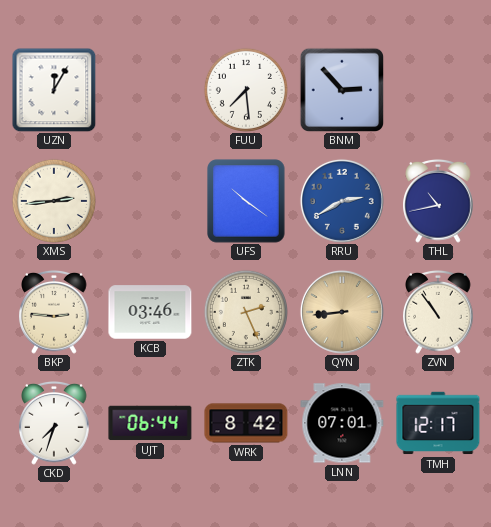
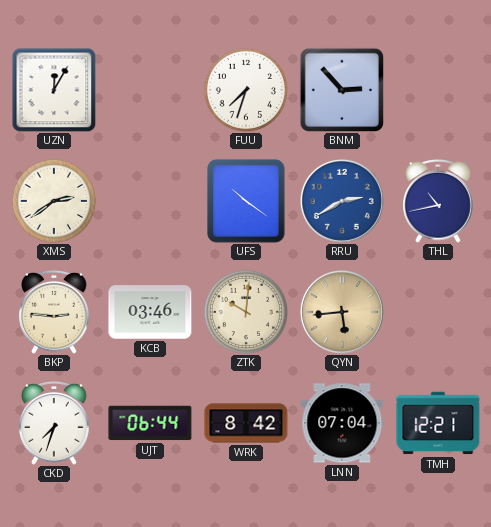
FUU: 7:29 -> 7:33 (246, 90)
XMS: 2:44 -> 2:39 (54, 201)
ZTK: 2:26 -> 10:01 (246, 312)
QYN: 8:44 -> 5:44 (342, 312)
ZVN: 10:54 -> none (438, 312)
LNN: 07:01 -> 07:04 (342, 423)
TMH: 12:17 -> 12:21 (438, 423)
